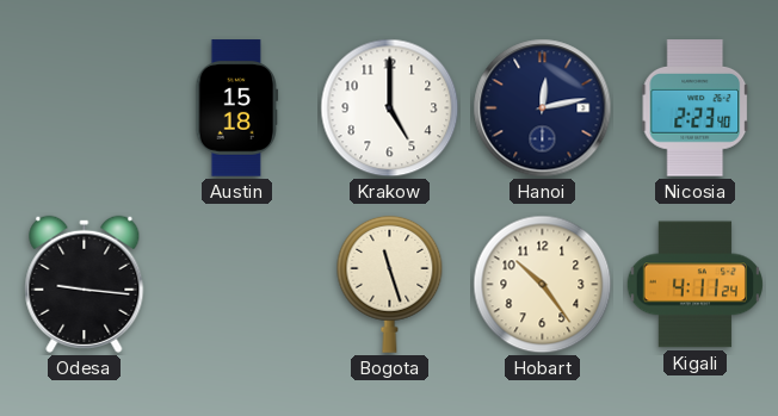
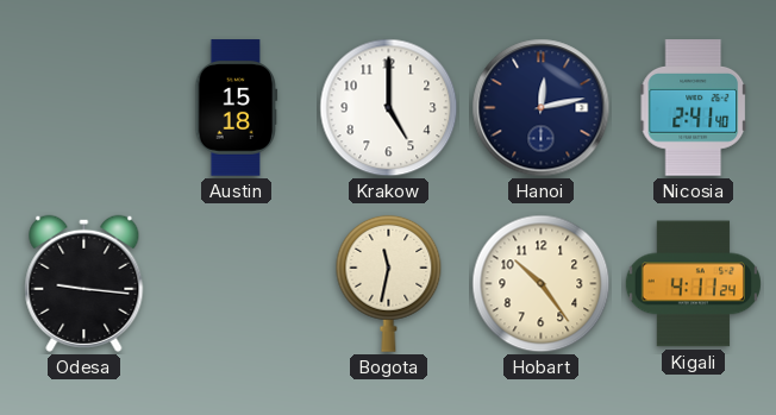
Nicosia: 2:23 -> 2:41 (694, 108)
Bogota: 11:27 -> 11:32 (389, 283)
